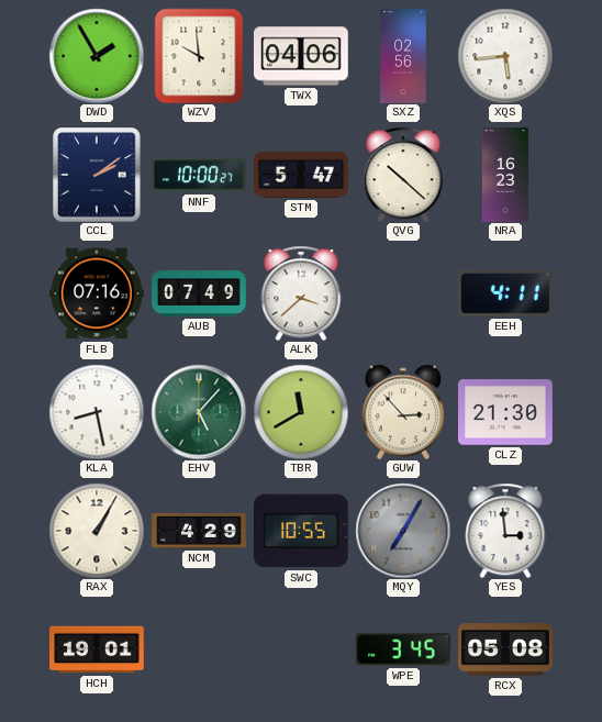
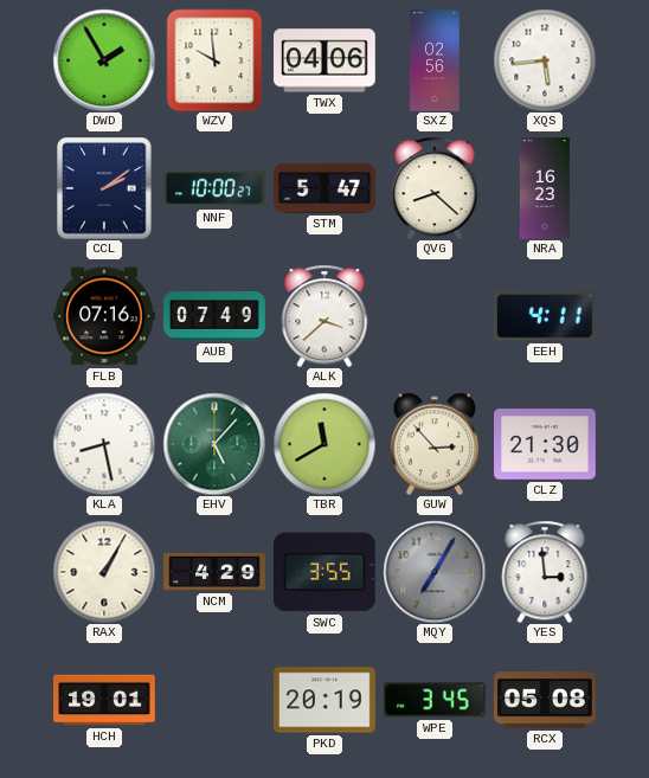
QVG: 10:22 -> 8:22 (435, 188)
SWC: 10:55 -> 3:55 (324, 572)
PKD: none -> 20:19 (324, 700)
